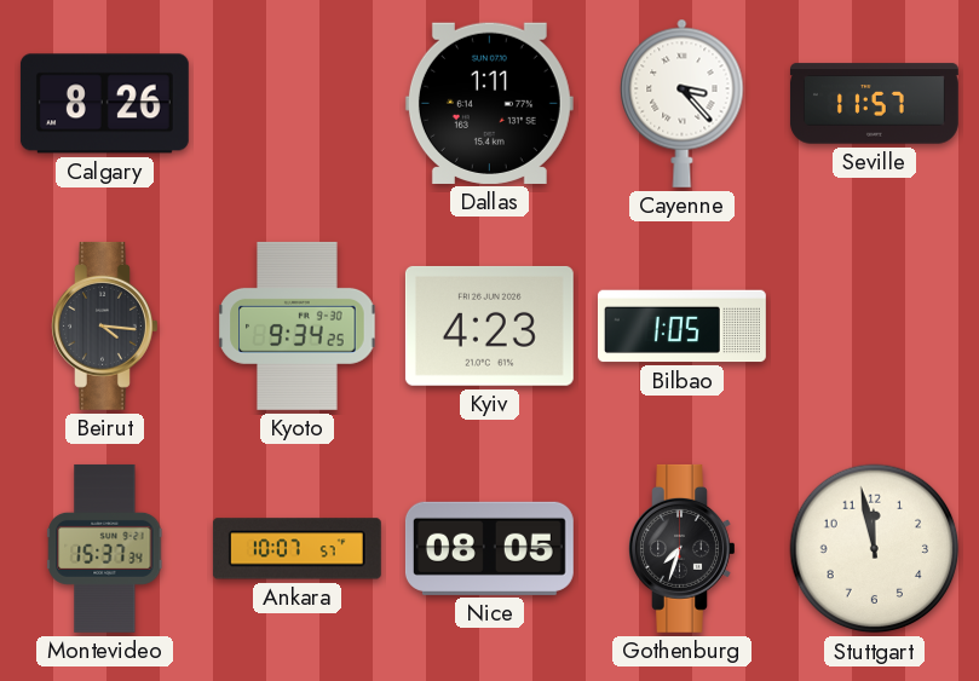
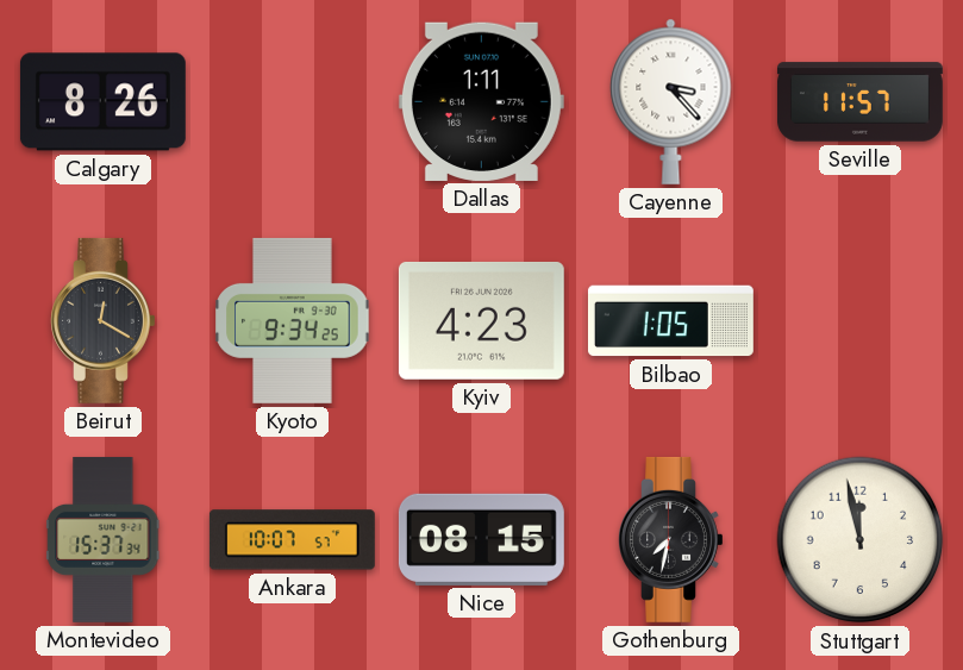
Beirut: 4:16 -> 12:20 (104, 320)
Nice: 08:05 -> 08:15 (481, 539)
Gothenburg: 7:33 -> 7:32 (671, 539)
